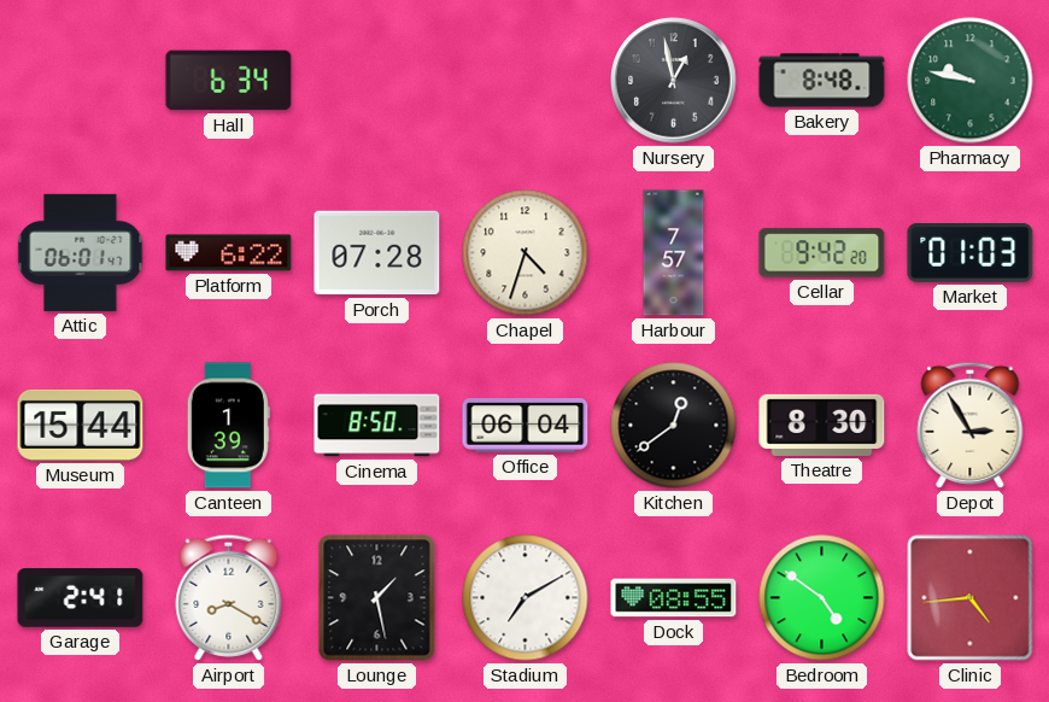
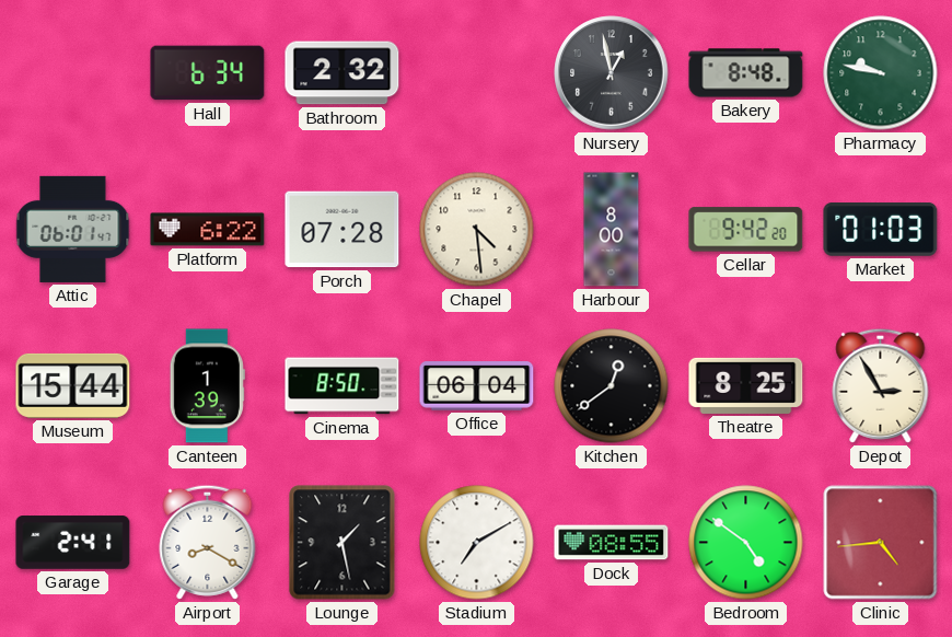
Bathroom: none -> 2:32 (343, 73)
Chapel: 4:33 -> 4:29 (477, 230)
Harbour: 7:57 -> 8:00 (612, 230)
Theatre: 8:30 -> 8:25 (746, 385)
